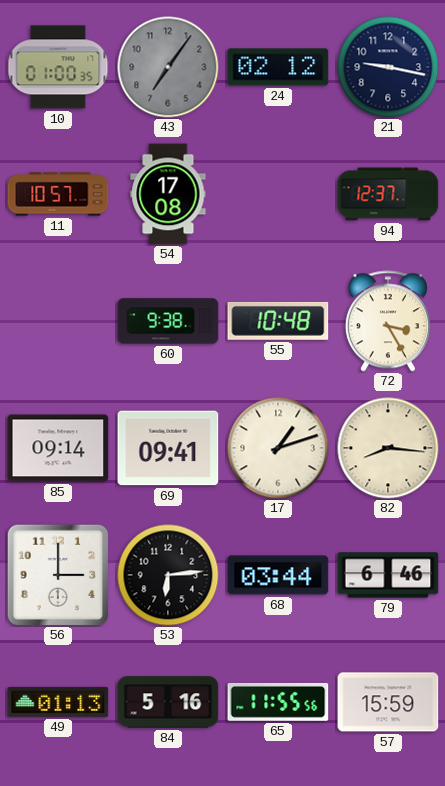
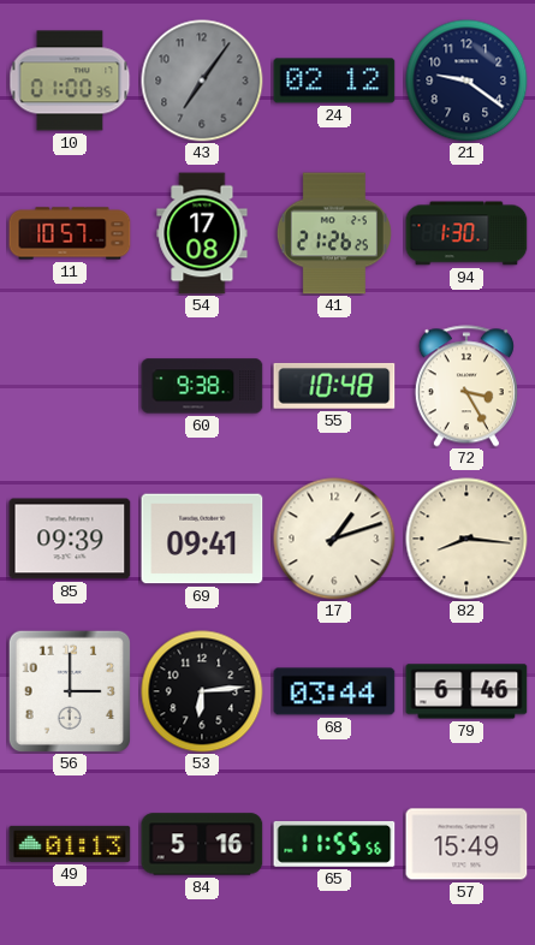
21: 9:17 -> 9:21 (466, 81)
41: none -> 21:26 (334, 233)
94: 12:37 -> 1:30 (466, 233)
85: 09:14 -> 09:39 (70, 539)
57: 15:59 -> 15:49 (466, 844)
